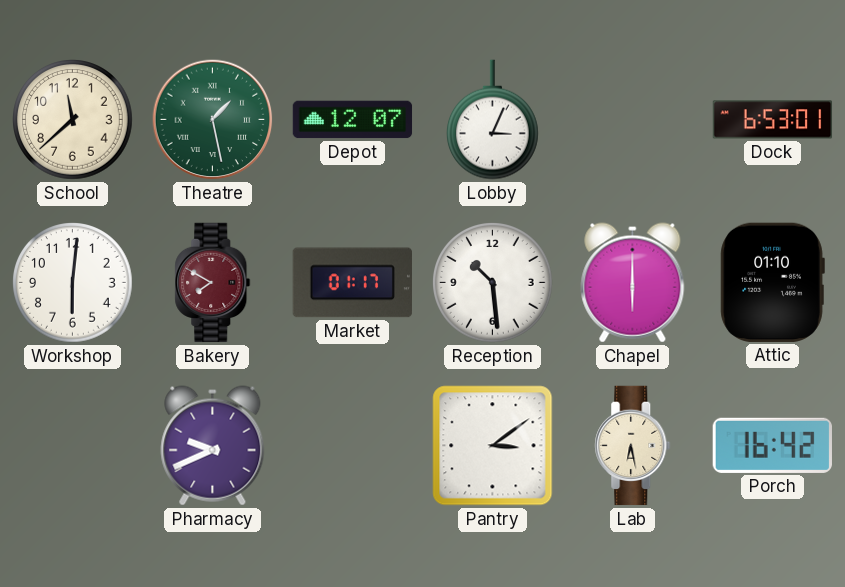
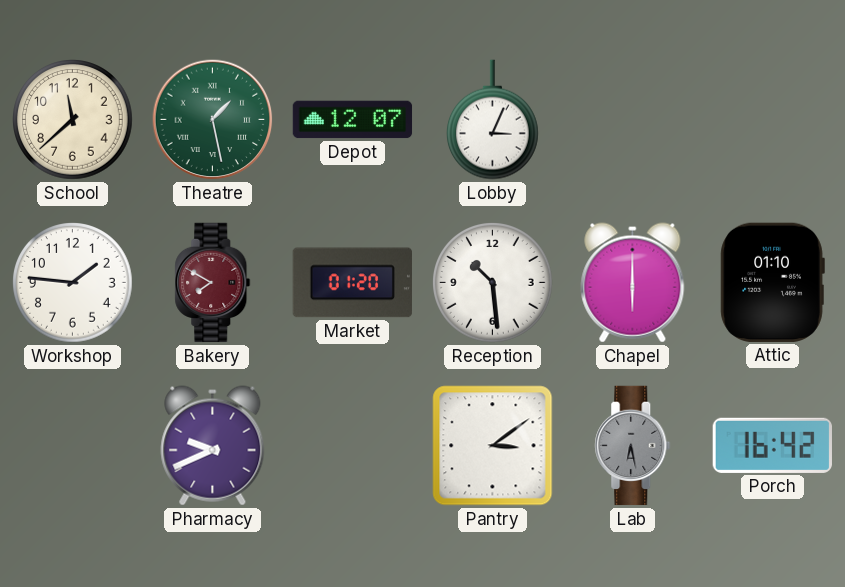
Dock: 6:53 -> none (773, 120)
Workshop: 6:01 -> 1:46 (73, 283)
Market: 01:17 -> 01:20 (352, 283)
Lab dial: cream -> grey (633, 446)
